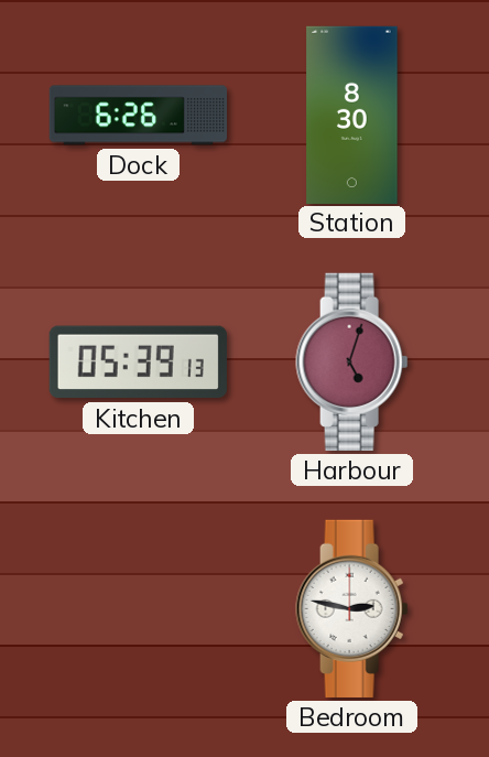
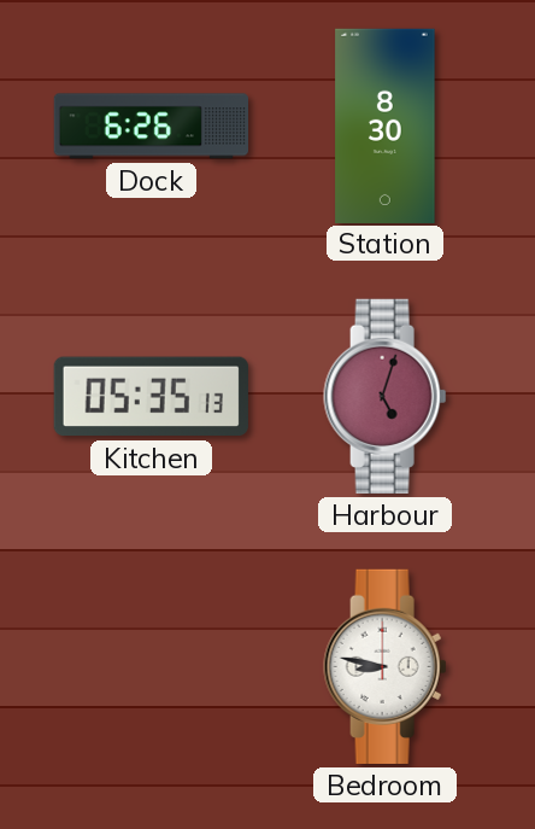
Kitchen: 05:39 -> 05:35 (151, 397)
Bedroom: 2:47 -> 8:47 (386, 666)
